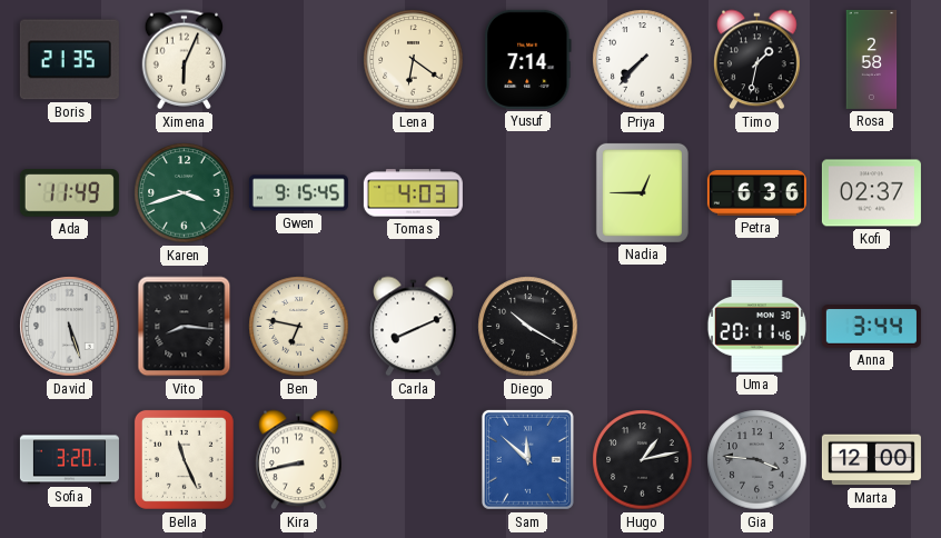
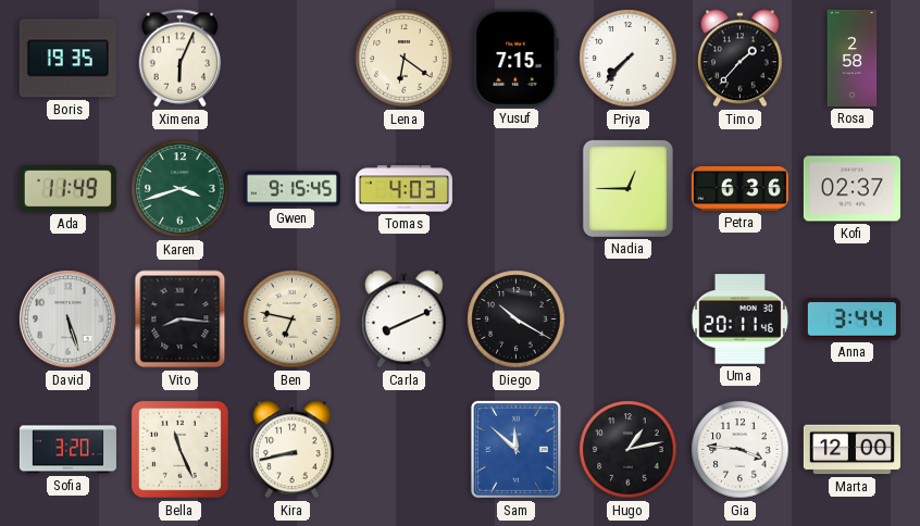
Boris: 21:35 -> 19:35 (67, 59)
Yusuf: 7:14 -> 7:15 (517, 58)
Timo: 1:32 -> 1:37 (741, 59)
Gia dial: grey -> white (741, 450)
